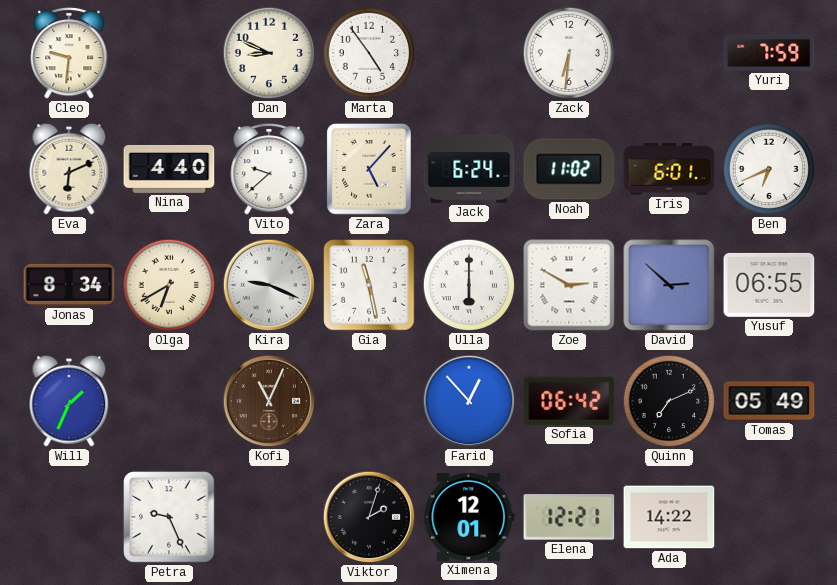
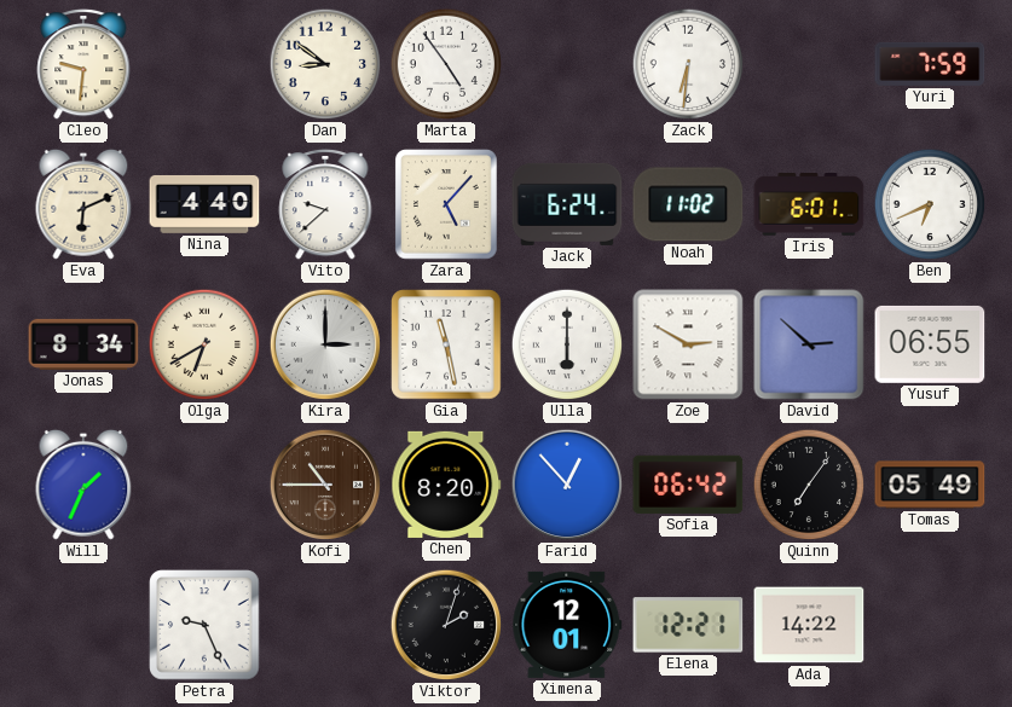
Dan: 8:49 -> 8:51 (325, 64)
Kira: 9:19 -> 3:00 (325, 344)
Kofi: 11:04 -> 10:45 (325, 485)
Chen: none -> 8:20 (446, 485)
Quinn: 7:11 -> 7:06 (809, 485)
